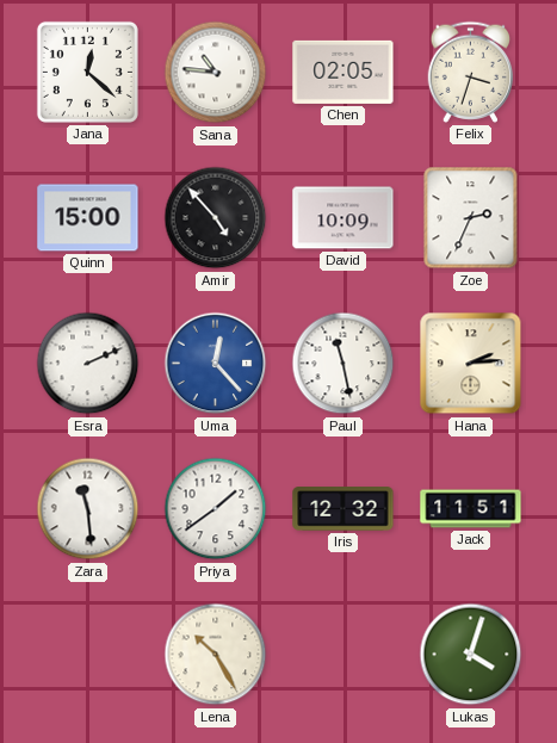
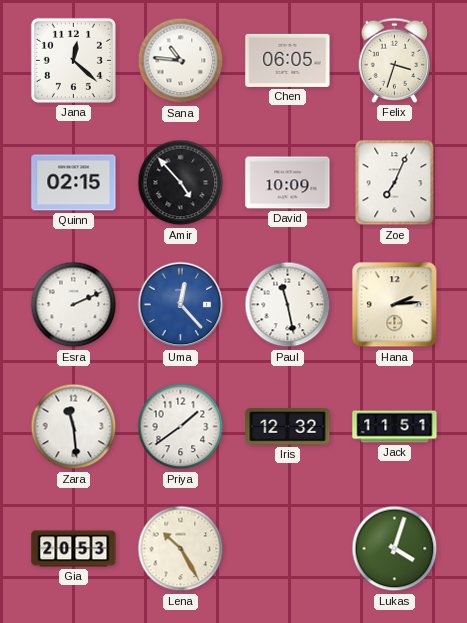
Chen: 02:05 -> 06:05 (288, 60)
Quinn: 15:00 -> 02:15 (74, 183)
Zoe: 2:34 -> 7:04 (395, 183)
Gia: none -> 20:53 (74, 549)
